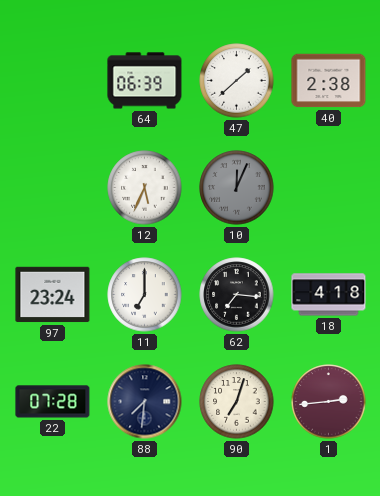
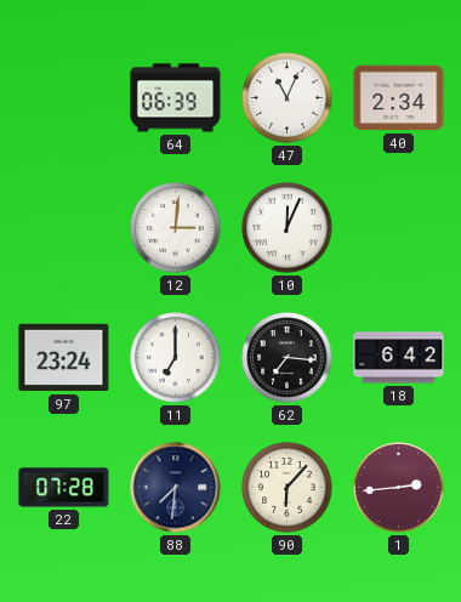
47: 1:38 -> 11:04 (288, 98)
40: 2:38 -> 2:34 (399, 98)
12: 5:34 -> 3:01 (176, 228)
10 dial: grey -> white (288, 228)
18: 4:18 -> 6:42 (399, 358)
90: 7:03 -> 6:07 (288, 488)
